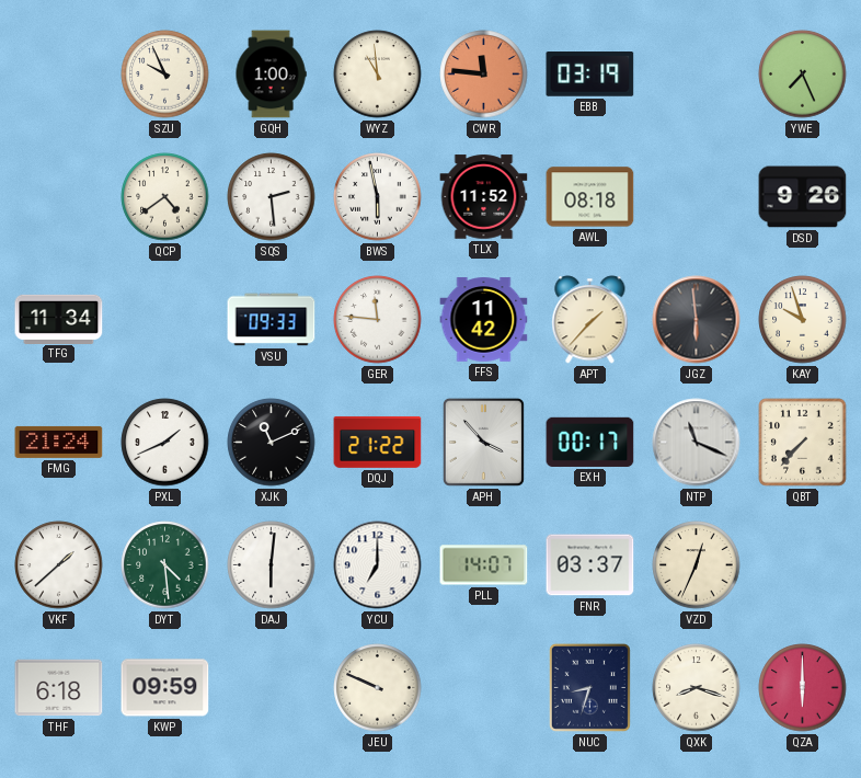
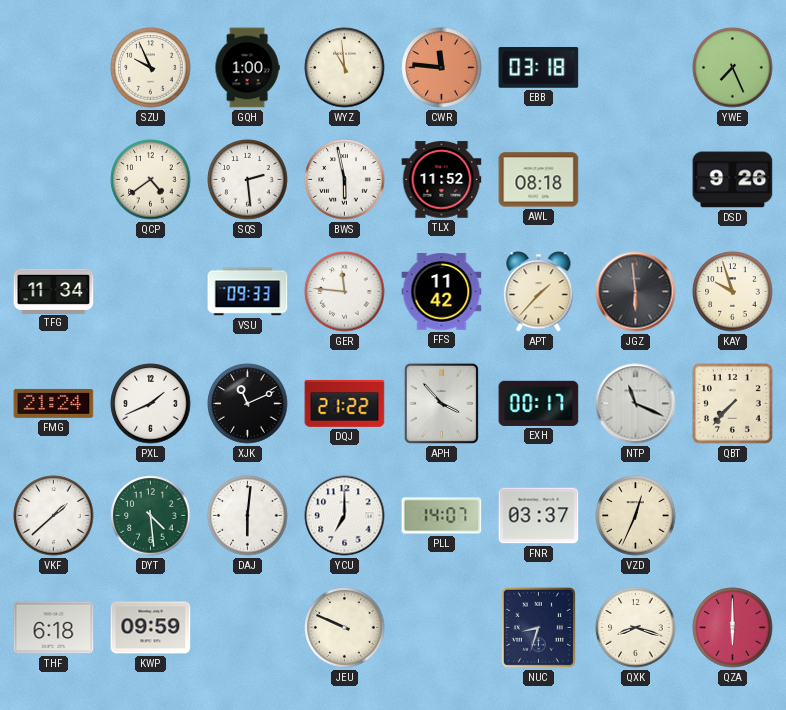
EBB: 03:19 -> 03:18 (539, 68)
